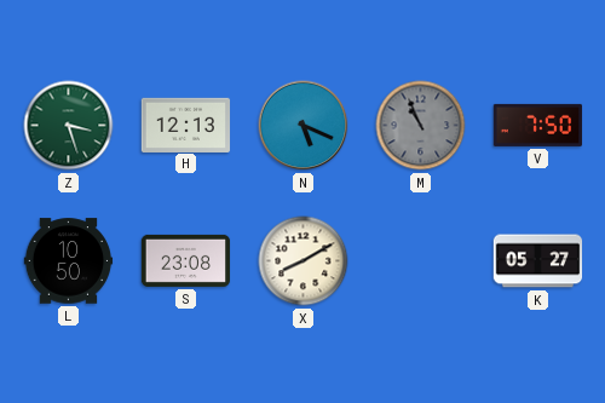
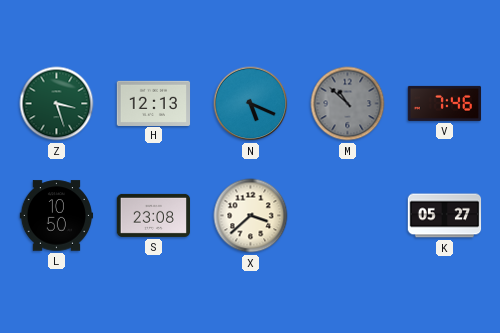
M: 10:56 -> 10:52 (348, 104)
V: 7:50 -> 7:46 (445, 103)
X: 8:10 -> 3:38 (251, 216)
